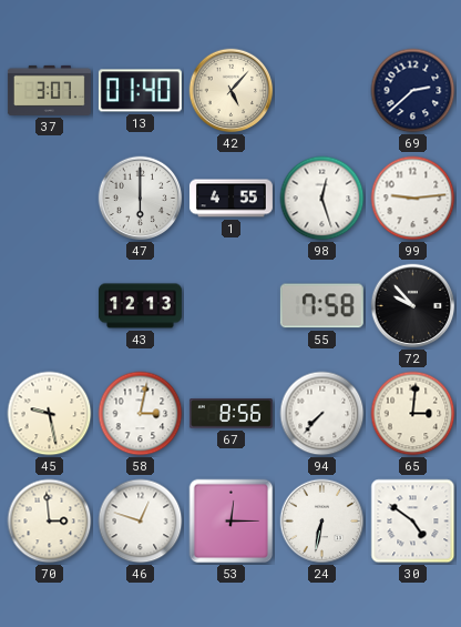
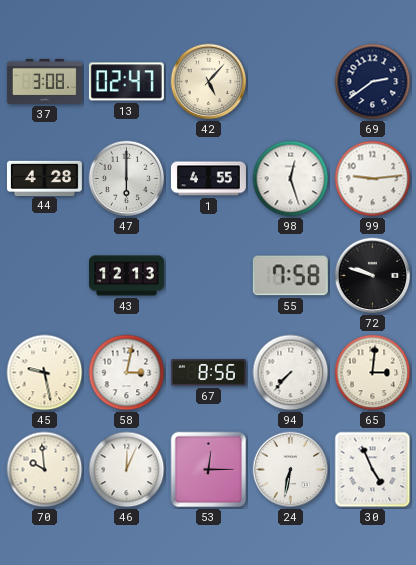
37: 3:07 -> 3:08 (44, 81)
13: 01:40 -> 02:47 (126, 82)
69: 2:38 -> 2:39 (373, 82)
44: none -> 4:28 (44, 178)
72: 9:53 -> 9:48 (373, 276)
70: 2:59 -> 9:59 (45, 470)
46: 12:48 -> 12:04 (127, 470)
30: 4:51 -> 4:56 (373, 470)
